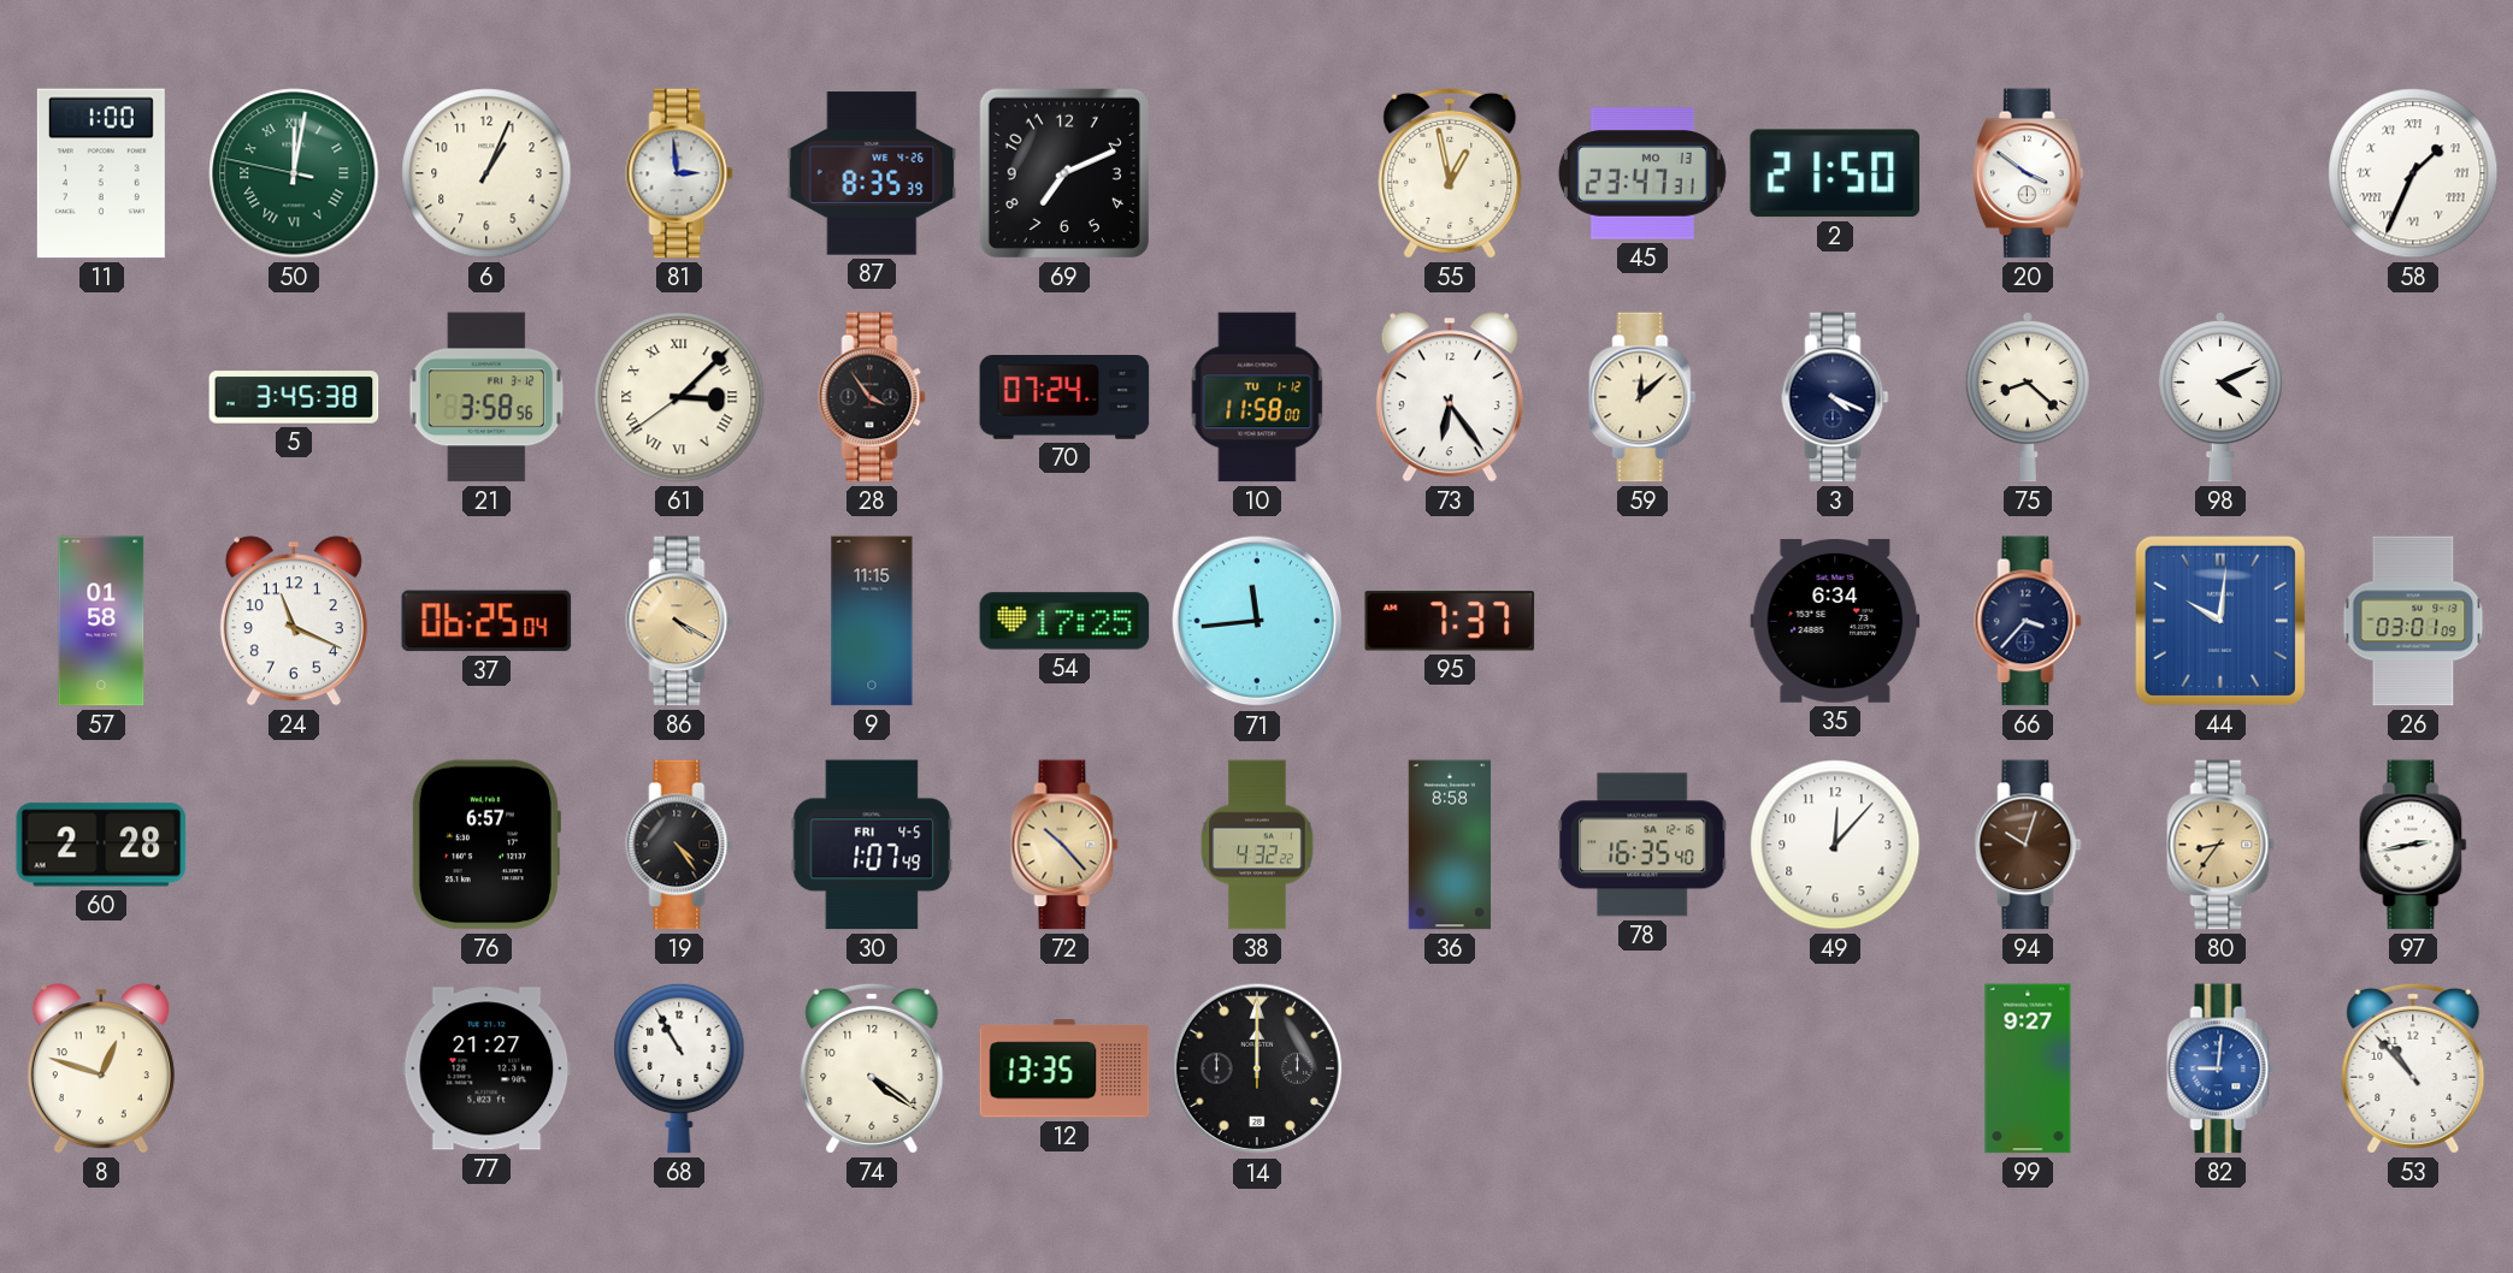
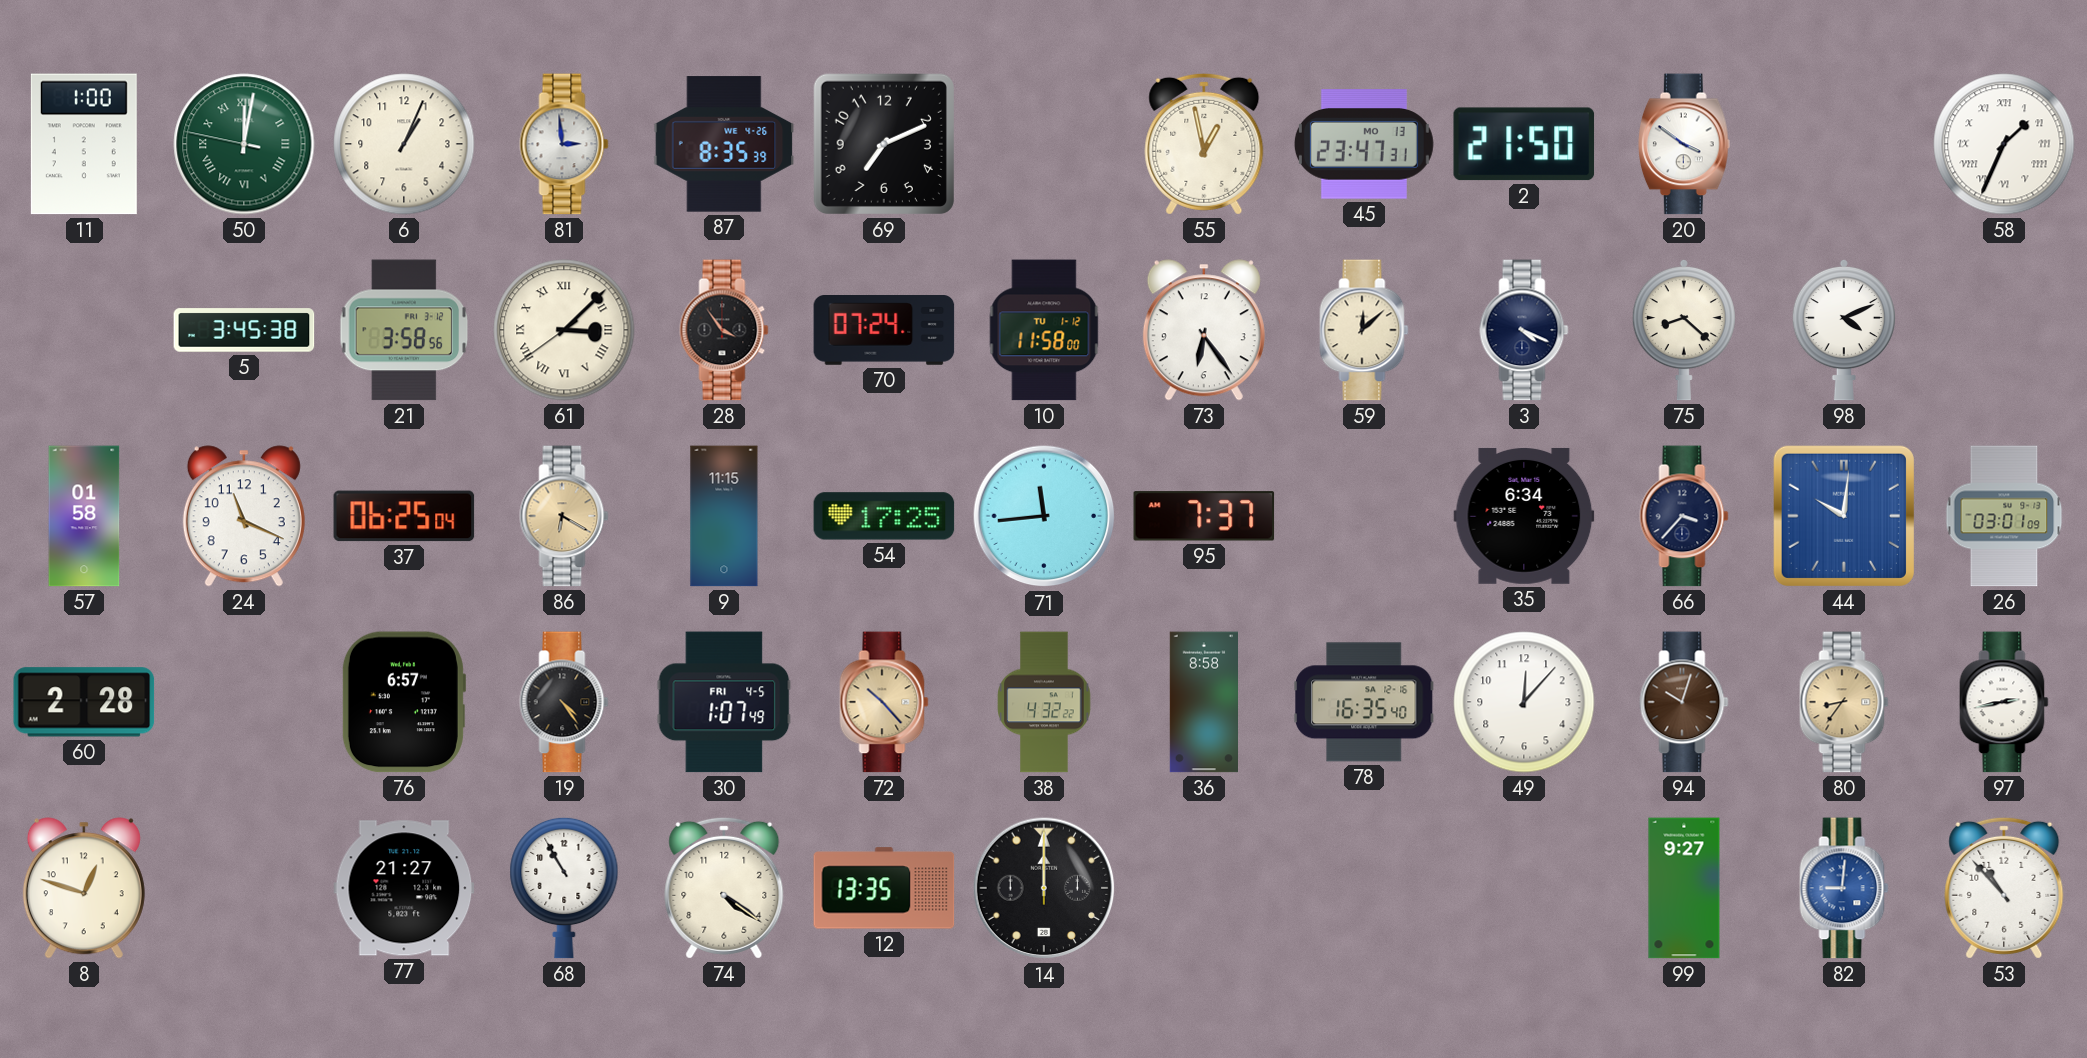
86: 4:20 -> 6:20 (564, 516)
